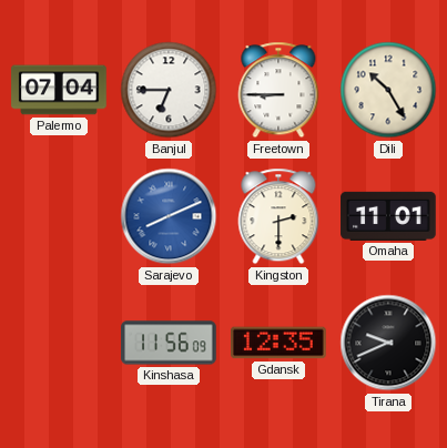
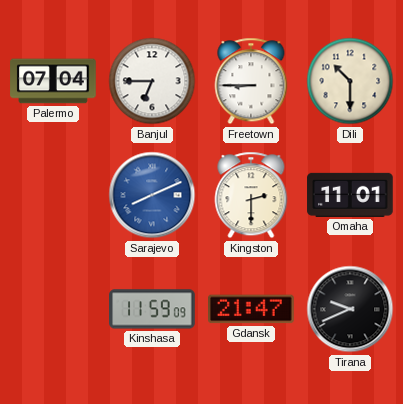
Dili: 10:25 -> 10:30 (350, 81)
Kinshasa: 11:56 -> 11:59 (152, 309)
Gdansk: 12:35 -> 21:47 (252, 309)
